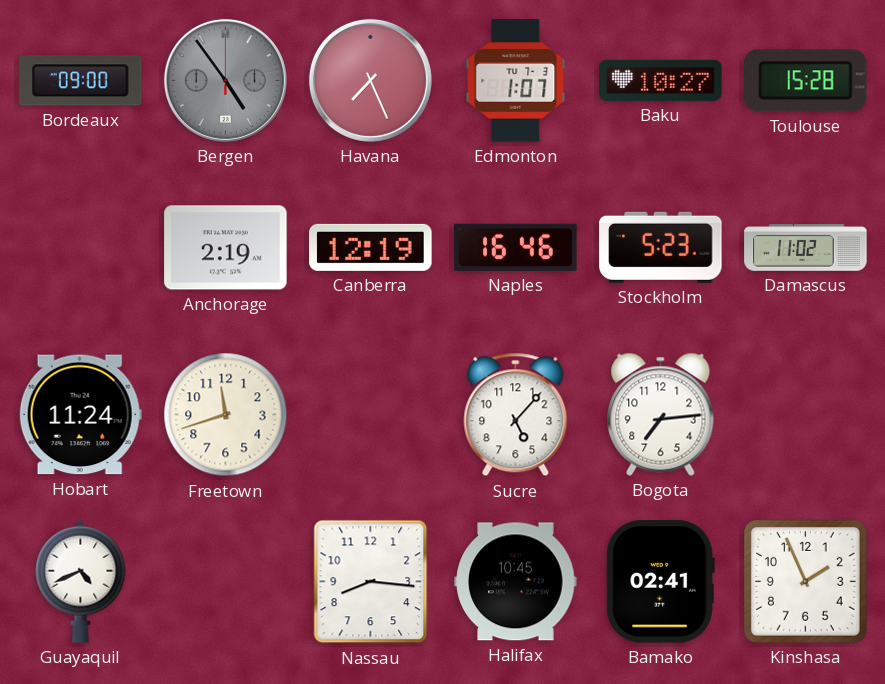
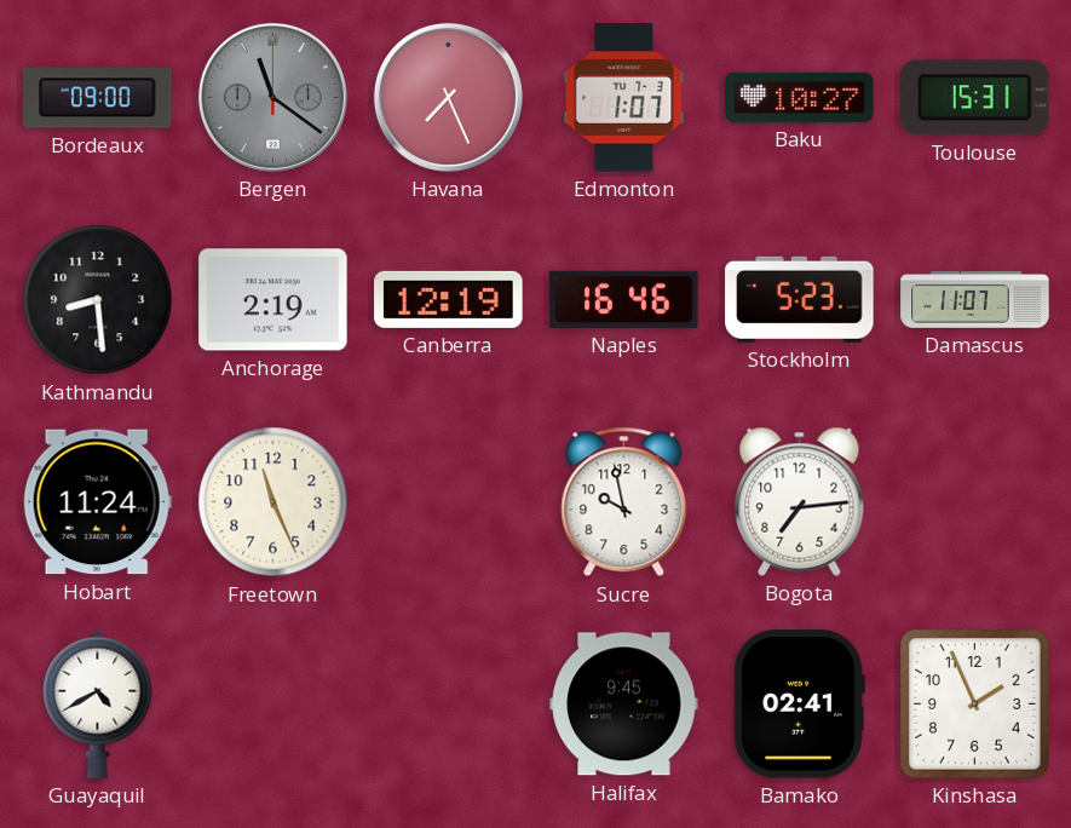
Bergen: 4:54 -> 11:21 (272, 97)
Toulouse: 15:28 -> 15:31 (975, 98)
Kathmandu: none -> 8:29 (98, 300)
Damascus: 11:02 -> 11:07 (975, 300)
Freetown: 11:42 -> 11:26 (273, 502)
Sucre: 5:07 -> 9:58 (624, 502)
Guayaquil: 4:41 -> 4:40 (98, 703)
Nassau: 8:16 -> none (371, 582)
Halifax: 10:45 -> 9:45 (624, 705)
